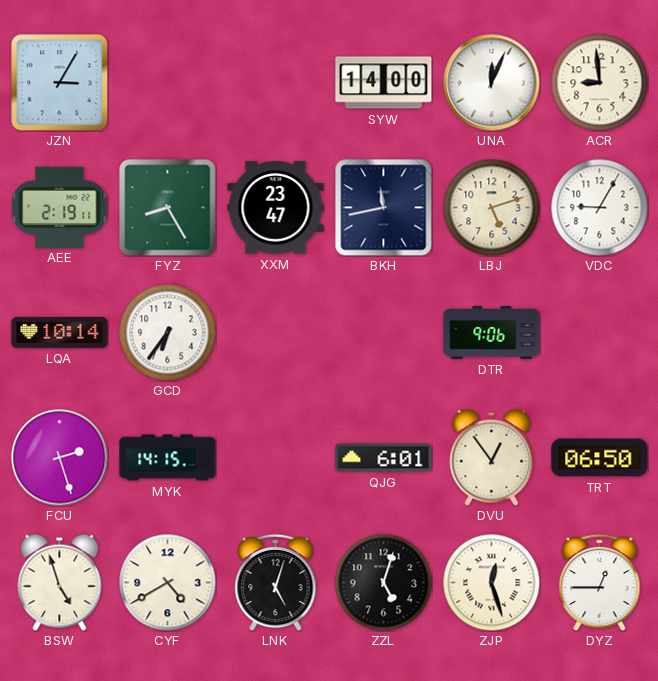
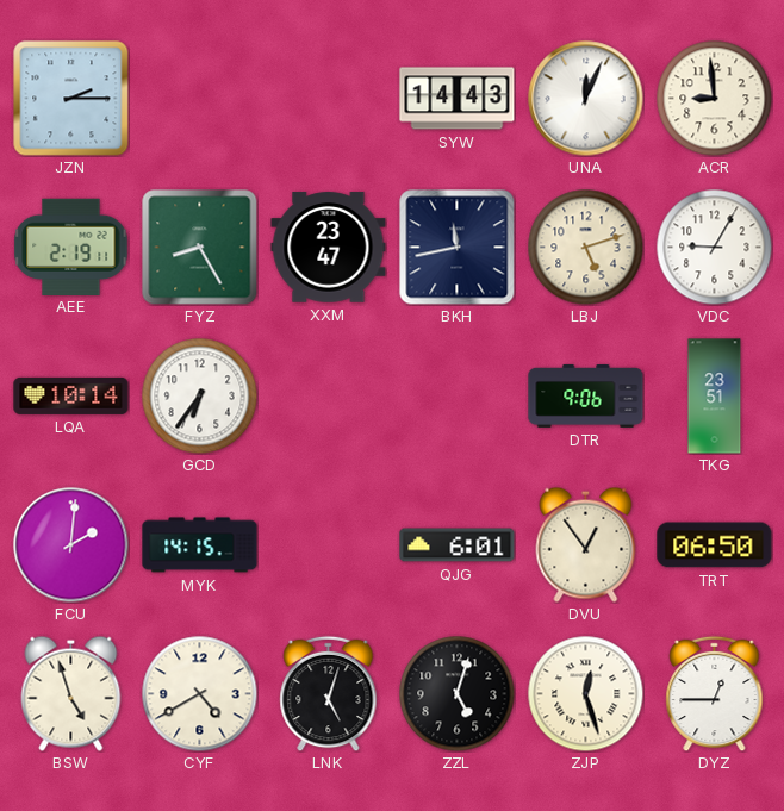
JZN: 3:05 -> 2:15 (71, 99)
SYW: 14:00 -> 14:43 (458, 99)
TKG: none -> 23:51 (715, 397)
FCU: 2:27 -> 2:01 (71, 545)
